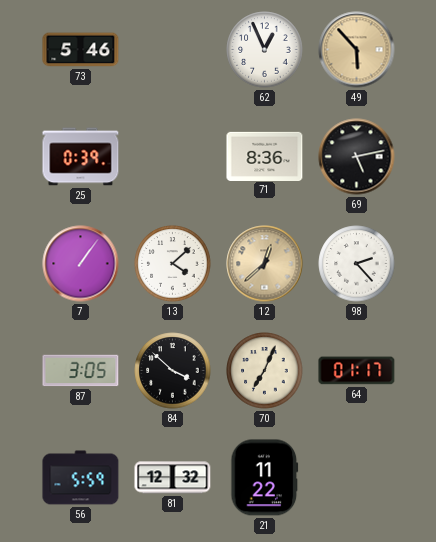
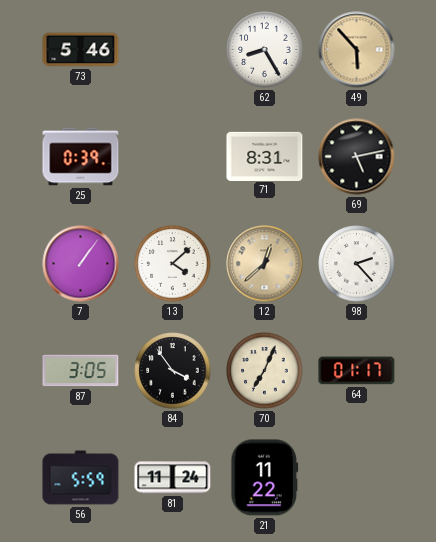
62: 12:56 -> 8:25 (265, 50)
71: 8:36 -> 8:31 (265, 156)
84: 3:52 -> 3:54 (173, 371)
81: 12:32 -> 11:24 (173, 478)
